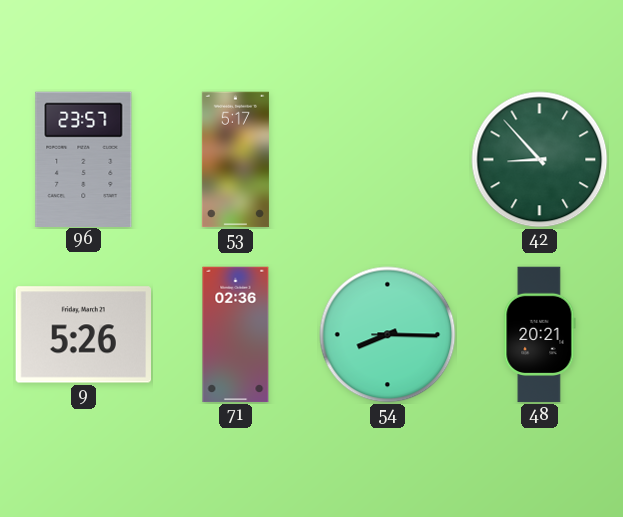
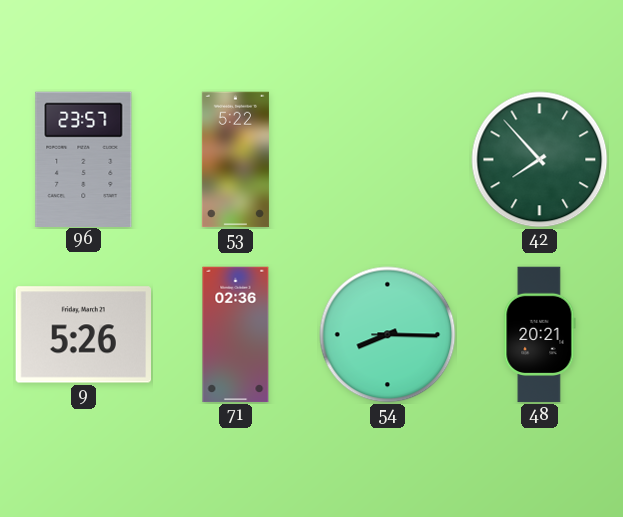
53: 5:17 -> 5:22 (235, 160)
42: 8:53 -> 7:53 (540, 160)
